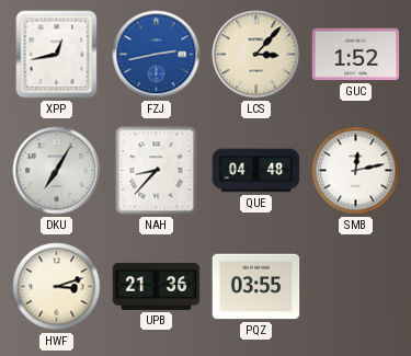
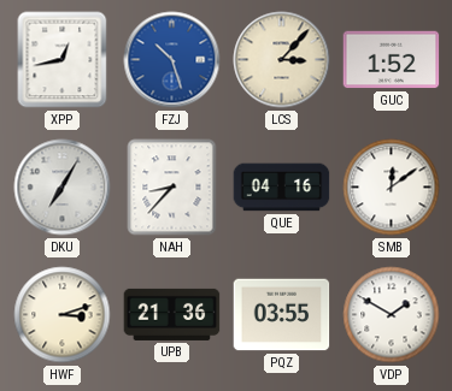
FZJ: 2:43 -> 10:27 (172, 60)
QUE: 04:48 -> 04:16 (282, 188)
SMB: 12:13 -> 12:09 (392, 188)
VDP: none -> 1:50 (392, 315)
